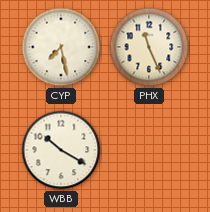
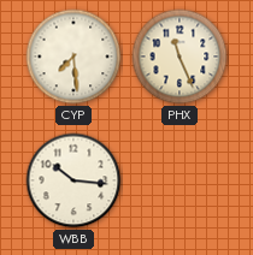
CYP: 7:28 -> 7:29 (73, 57)
WBB: 10:20 -> 10:16 (73, 180)
